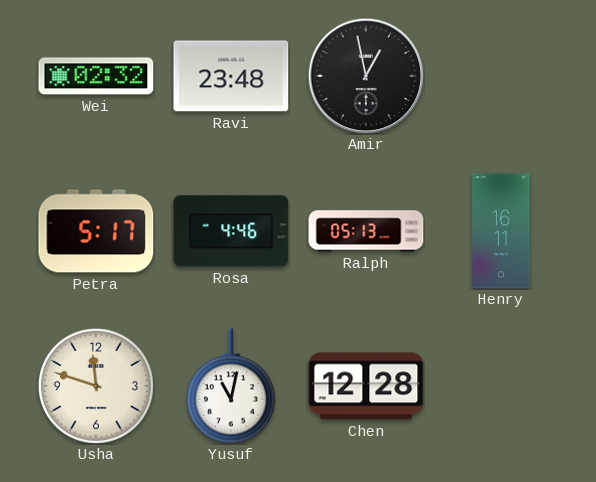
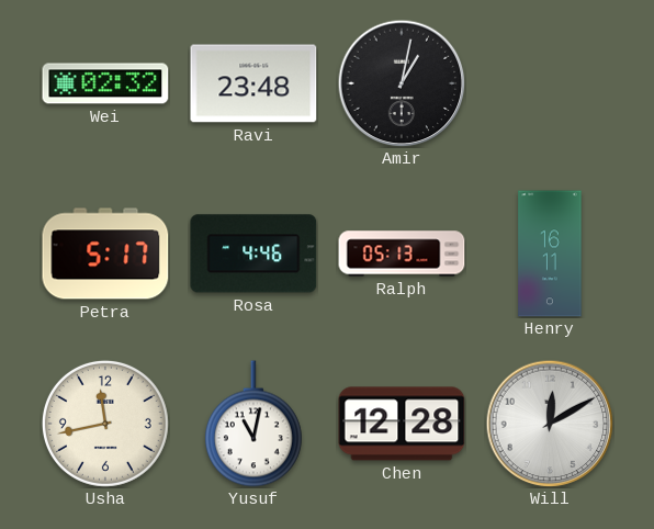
Amir: 12:58 -> 1:02 (402, 83)
Usha: 11:48 -> 11:43 (105, 424)
Will: none -> 12:10 (550, 424)
